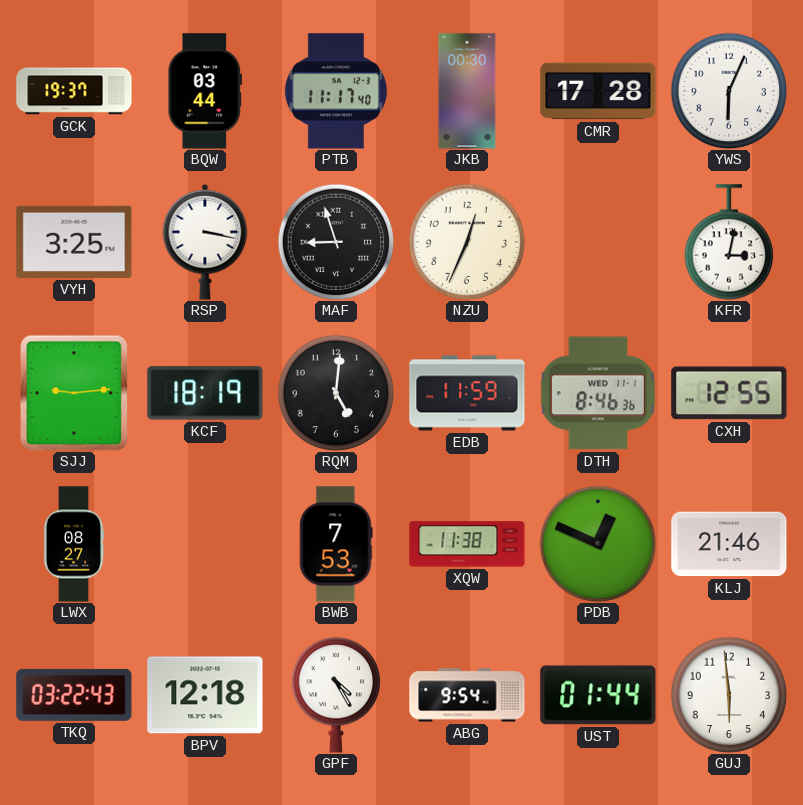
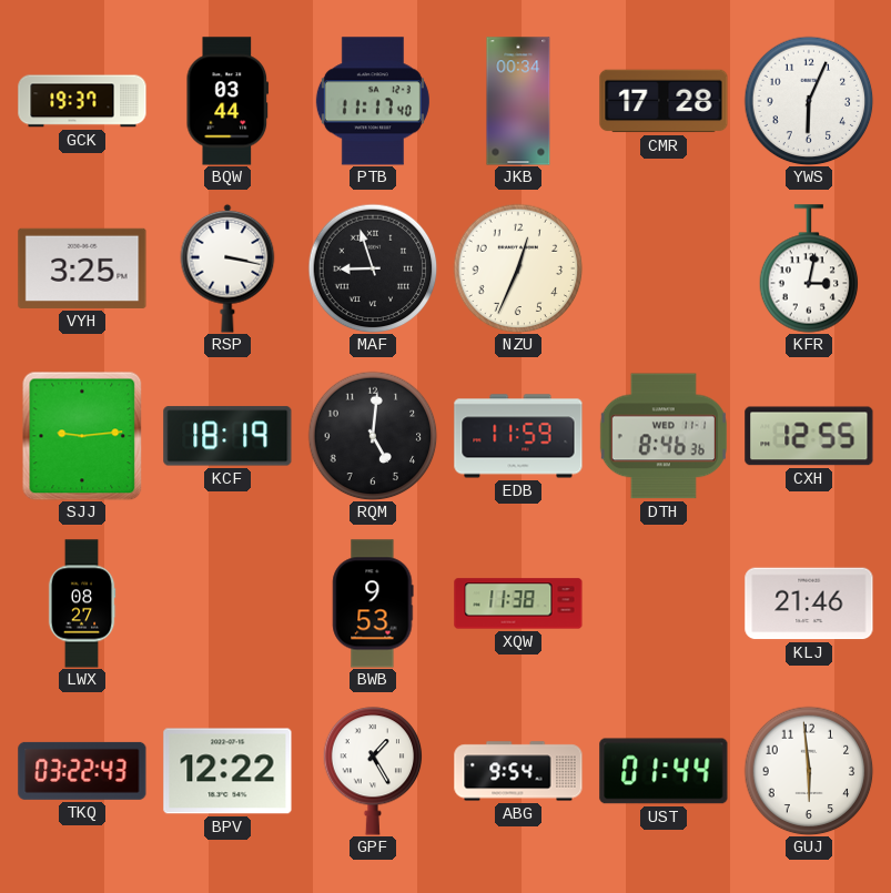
JKB: 00:30 -> 00:34 (518, 101)
BWB: 7:53 -> 9:53 (373, 603)
PDB: 12:49 -> none (598, 544)
BPV: 12:18 -> 12:22 (227, 771)
GPF: 4:25 -> 1:25 (373, 771)
